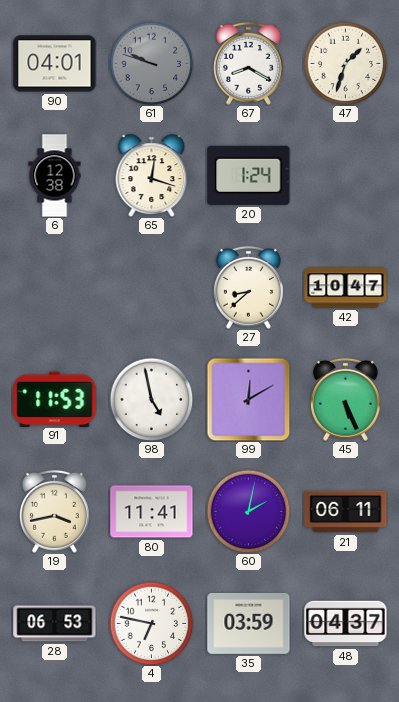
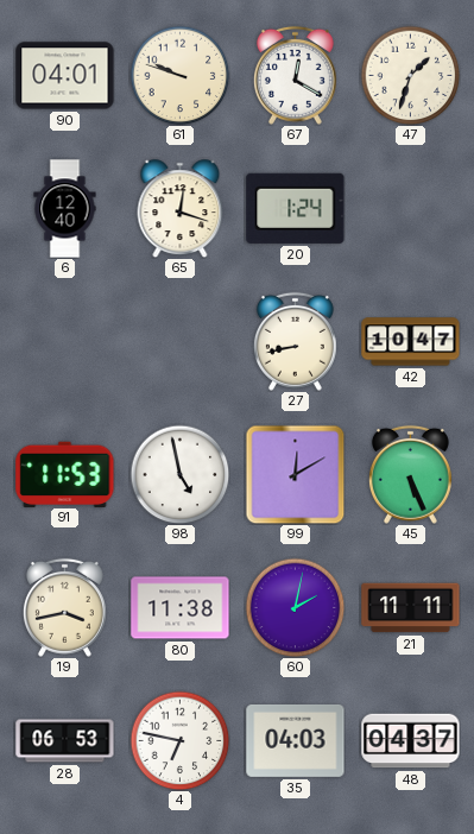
61 dial: grey -> cream (179, 75)
67: 8:20 -> 12:20 (295, 75)
6: 12:38 -> 12:40 (65, 209)
27: 8:38 -> 8:43 (295, 341)
80: 11:41 -> 11:38 (181, 608)
21: 06:11 -> 11:11 (411, 608)
35: 03:59 -> 04:03 (296, 740)
